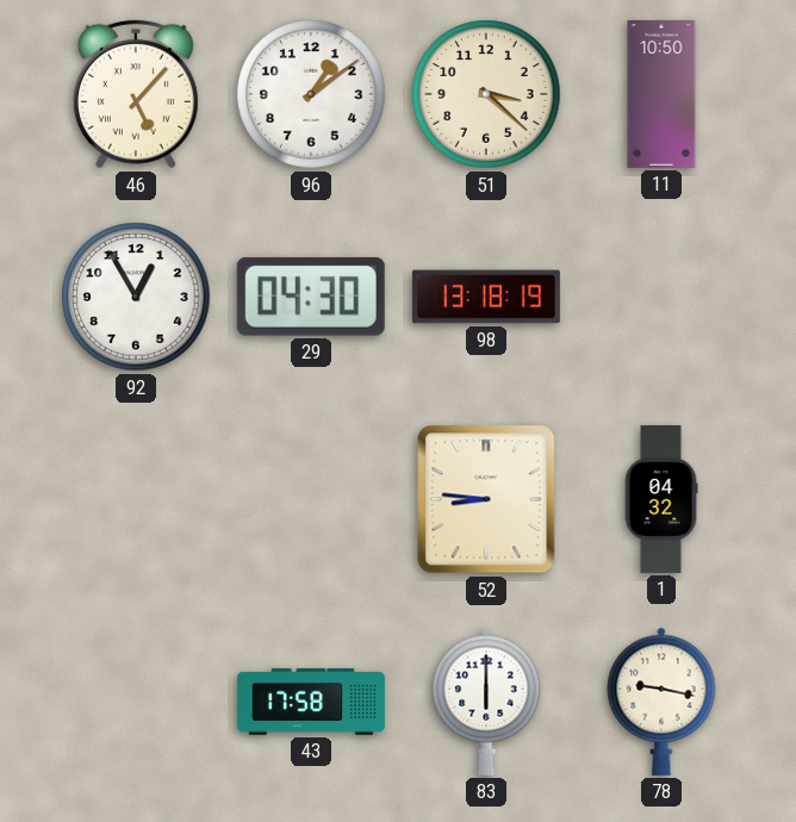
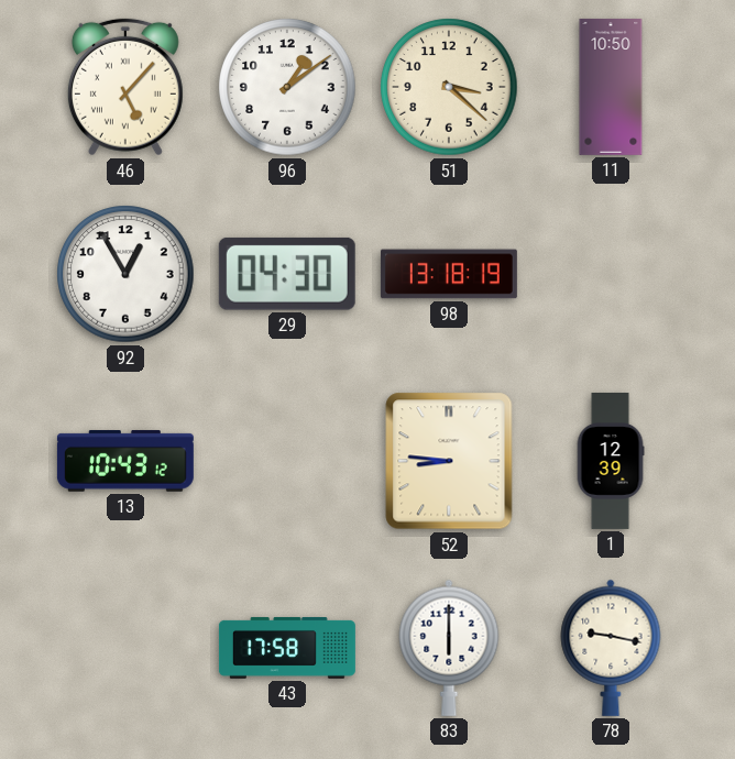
13: none -> 10:43 (125, 461)
1: 04:32 -> 12:39 (611, 461)
